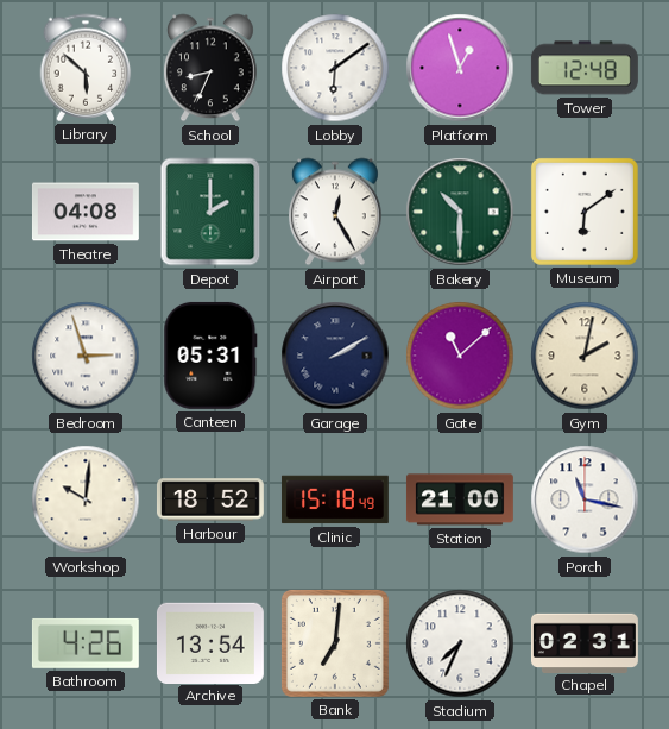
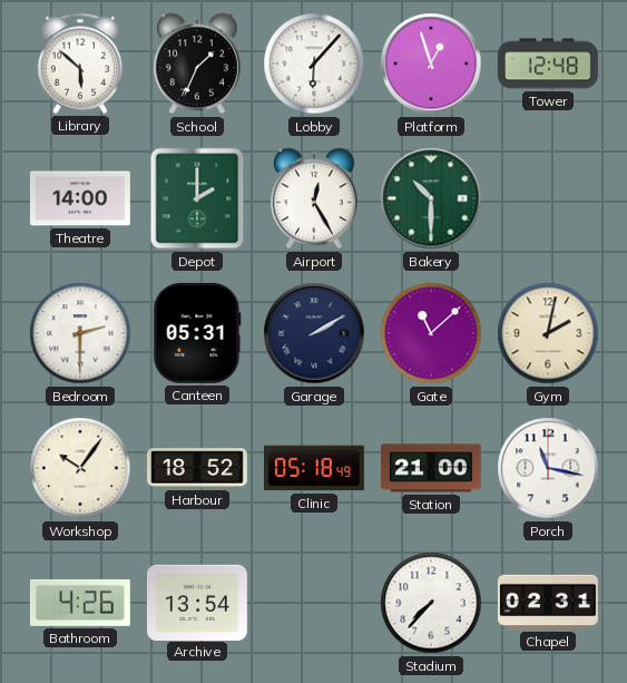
School: 8:34 -> 1:34 (198, 64)
Lobby: 6:09 -> 6:07 (314, 64)
Theatre: 04:08 -> 14:00 (80, 198)
Museum: 6:09 -> none (585, 212)
Bedroom: 2:57 -> 2:30 (80, 333)
Workshop: 10:01 -> 10:06 (80, 468)
Clinic: 15:18 -> 05:18 (314, 468)
Bank: 7:01 -> none (335, 643)
Stadium: 7:34 -> 7:37 (431, 603)
